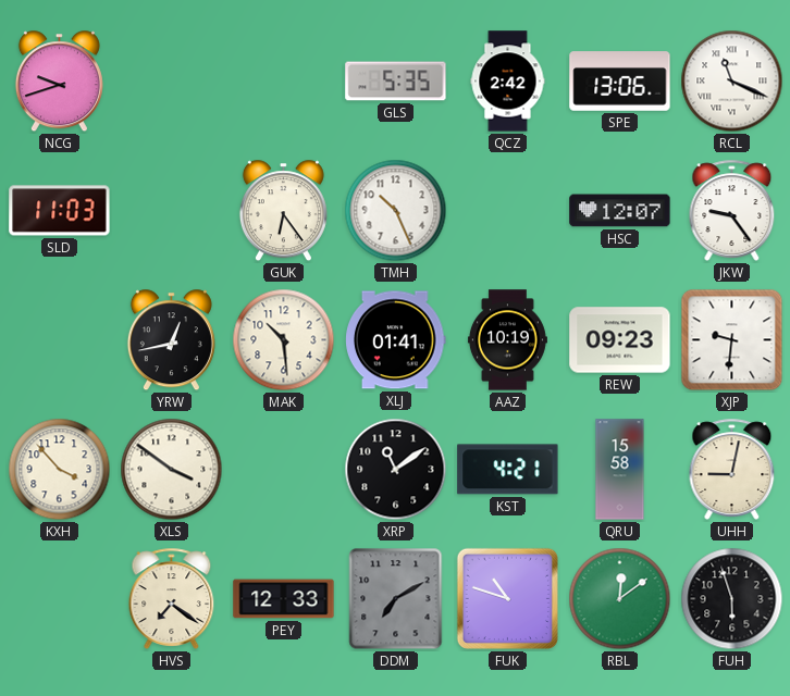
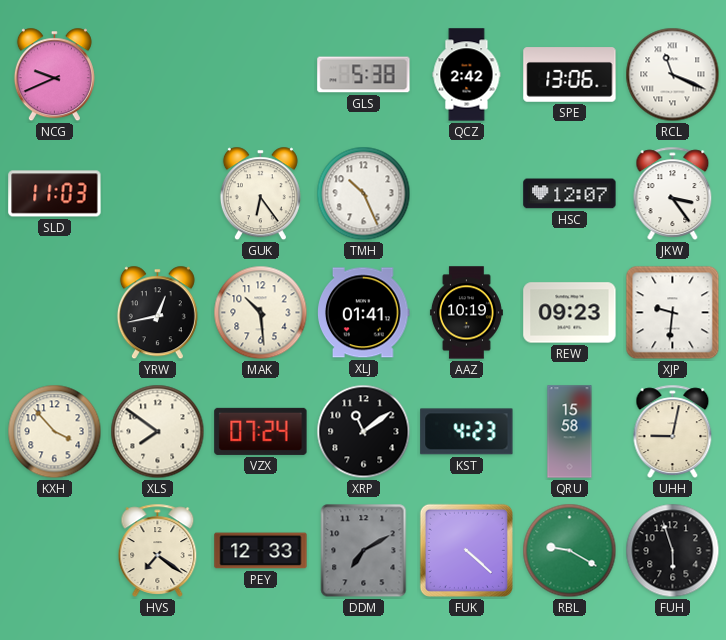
NCG: 9:42 -> 9:41 (54, 75)
GLS: 5:35 -> 5:38 (364, 75)
JKW: 9:24 -> 3:24 (673, 193)
XLS: 3:51 -> 7:51 (158, 432)
VZX: none -> 07:24 (261, 431)
KST: 4:21 -> 4:23 (467, 432)
FUK: 10:48 -> 4:22 (466, 550)
RBL: 12:09 -> 9:20 (570, 551)
